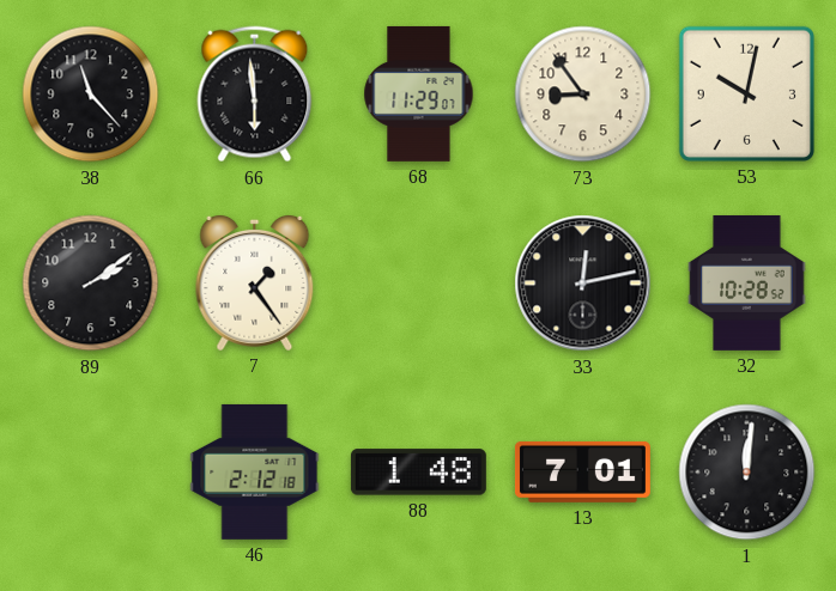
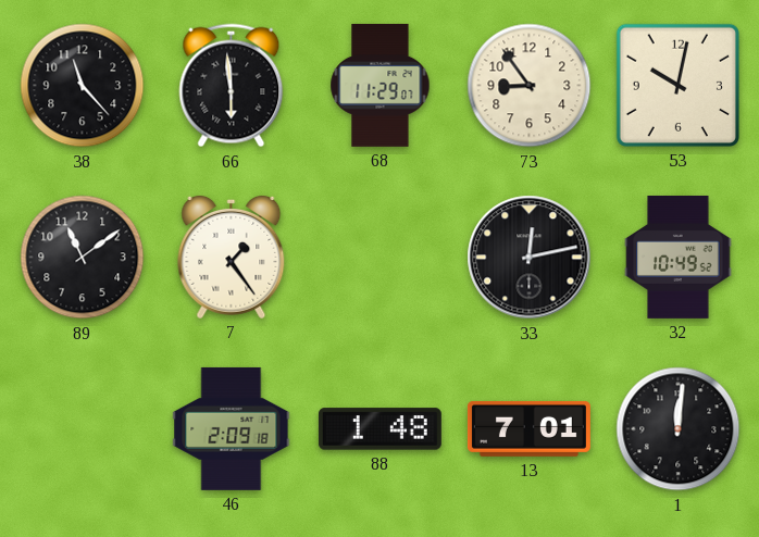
89: 2:09 -> 11:09 (83, 258)
32: 10:28 -> 10:49 (679, 257)
46: 2:12 -> 2:09 (232, 428)
